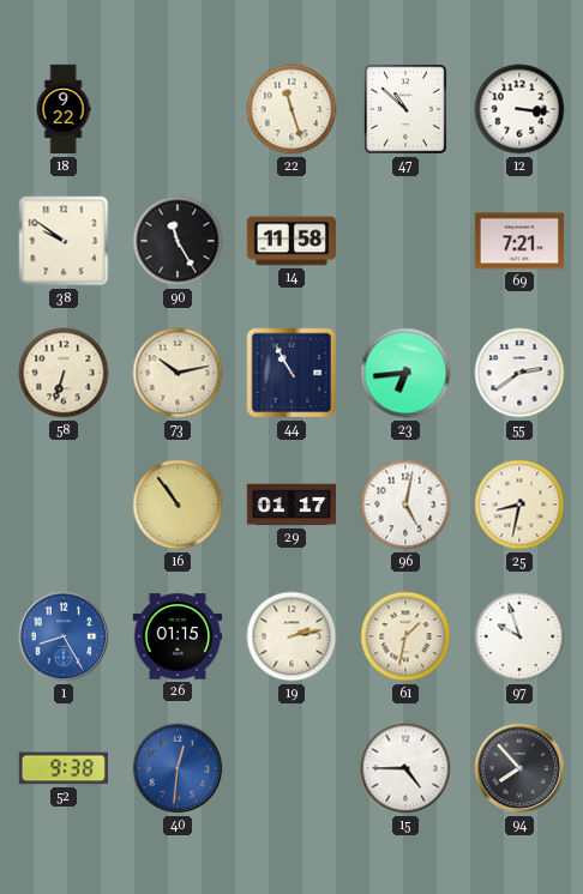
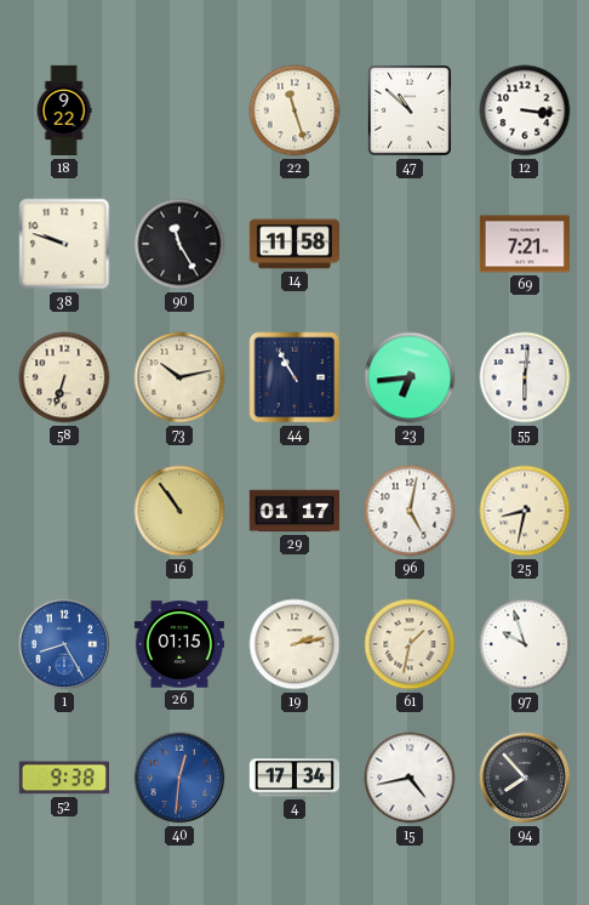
38: 9:51 -> 9:48 (64, 244)
55: 2:39 -> 6:01 (525, 377)
4: none -> 17:34 (293, 778)
15: 4:45 -> 4:43 (410, 778)
